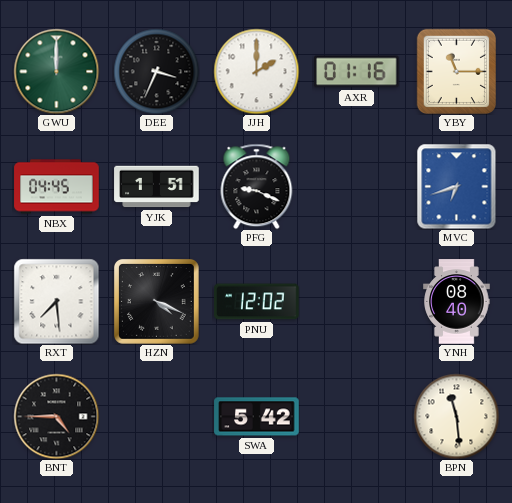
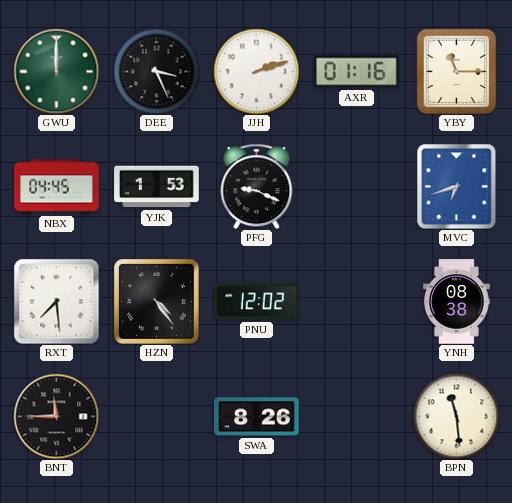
DEE: 3:34 -> 3:26 (156, 71)
JJH: 2:00 -> 2:12 (256, 71)
YJK: 1:51 -> 1:53 (157, 187)
HZN: 4:19 -> 4:24 (157, 302)
YNH: 08:40 -> 08:38 (457, 302)
BNT: 4:45 -> 11:45 (56, 416)
SWA: 5:42 -> 8:26 (257, 417)
